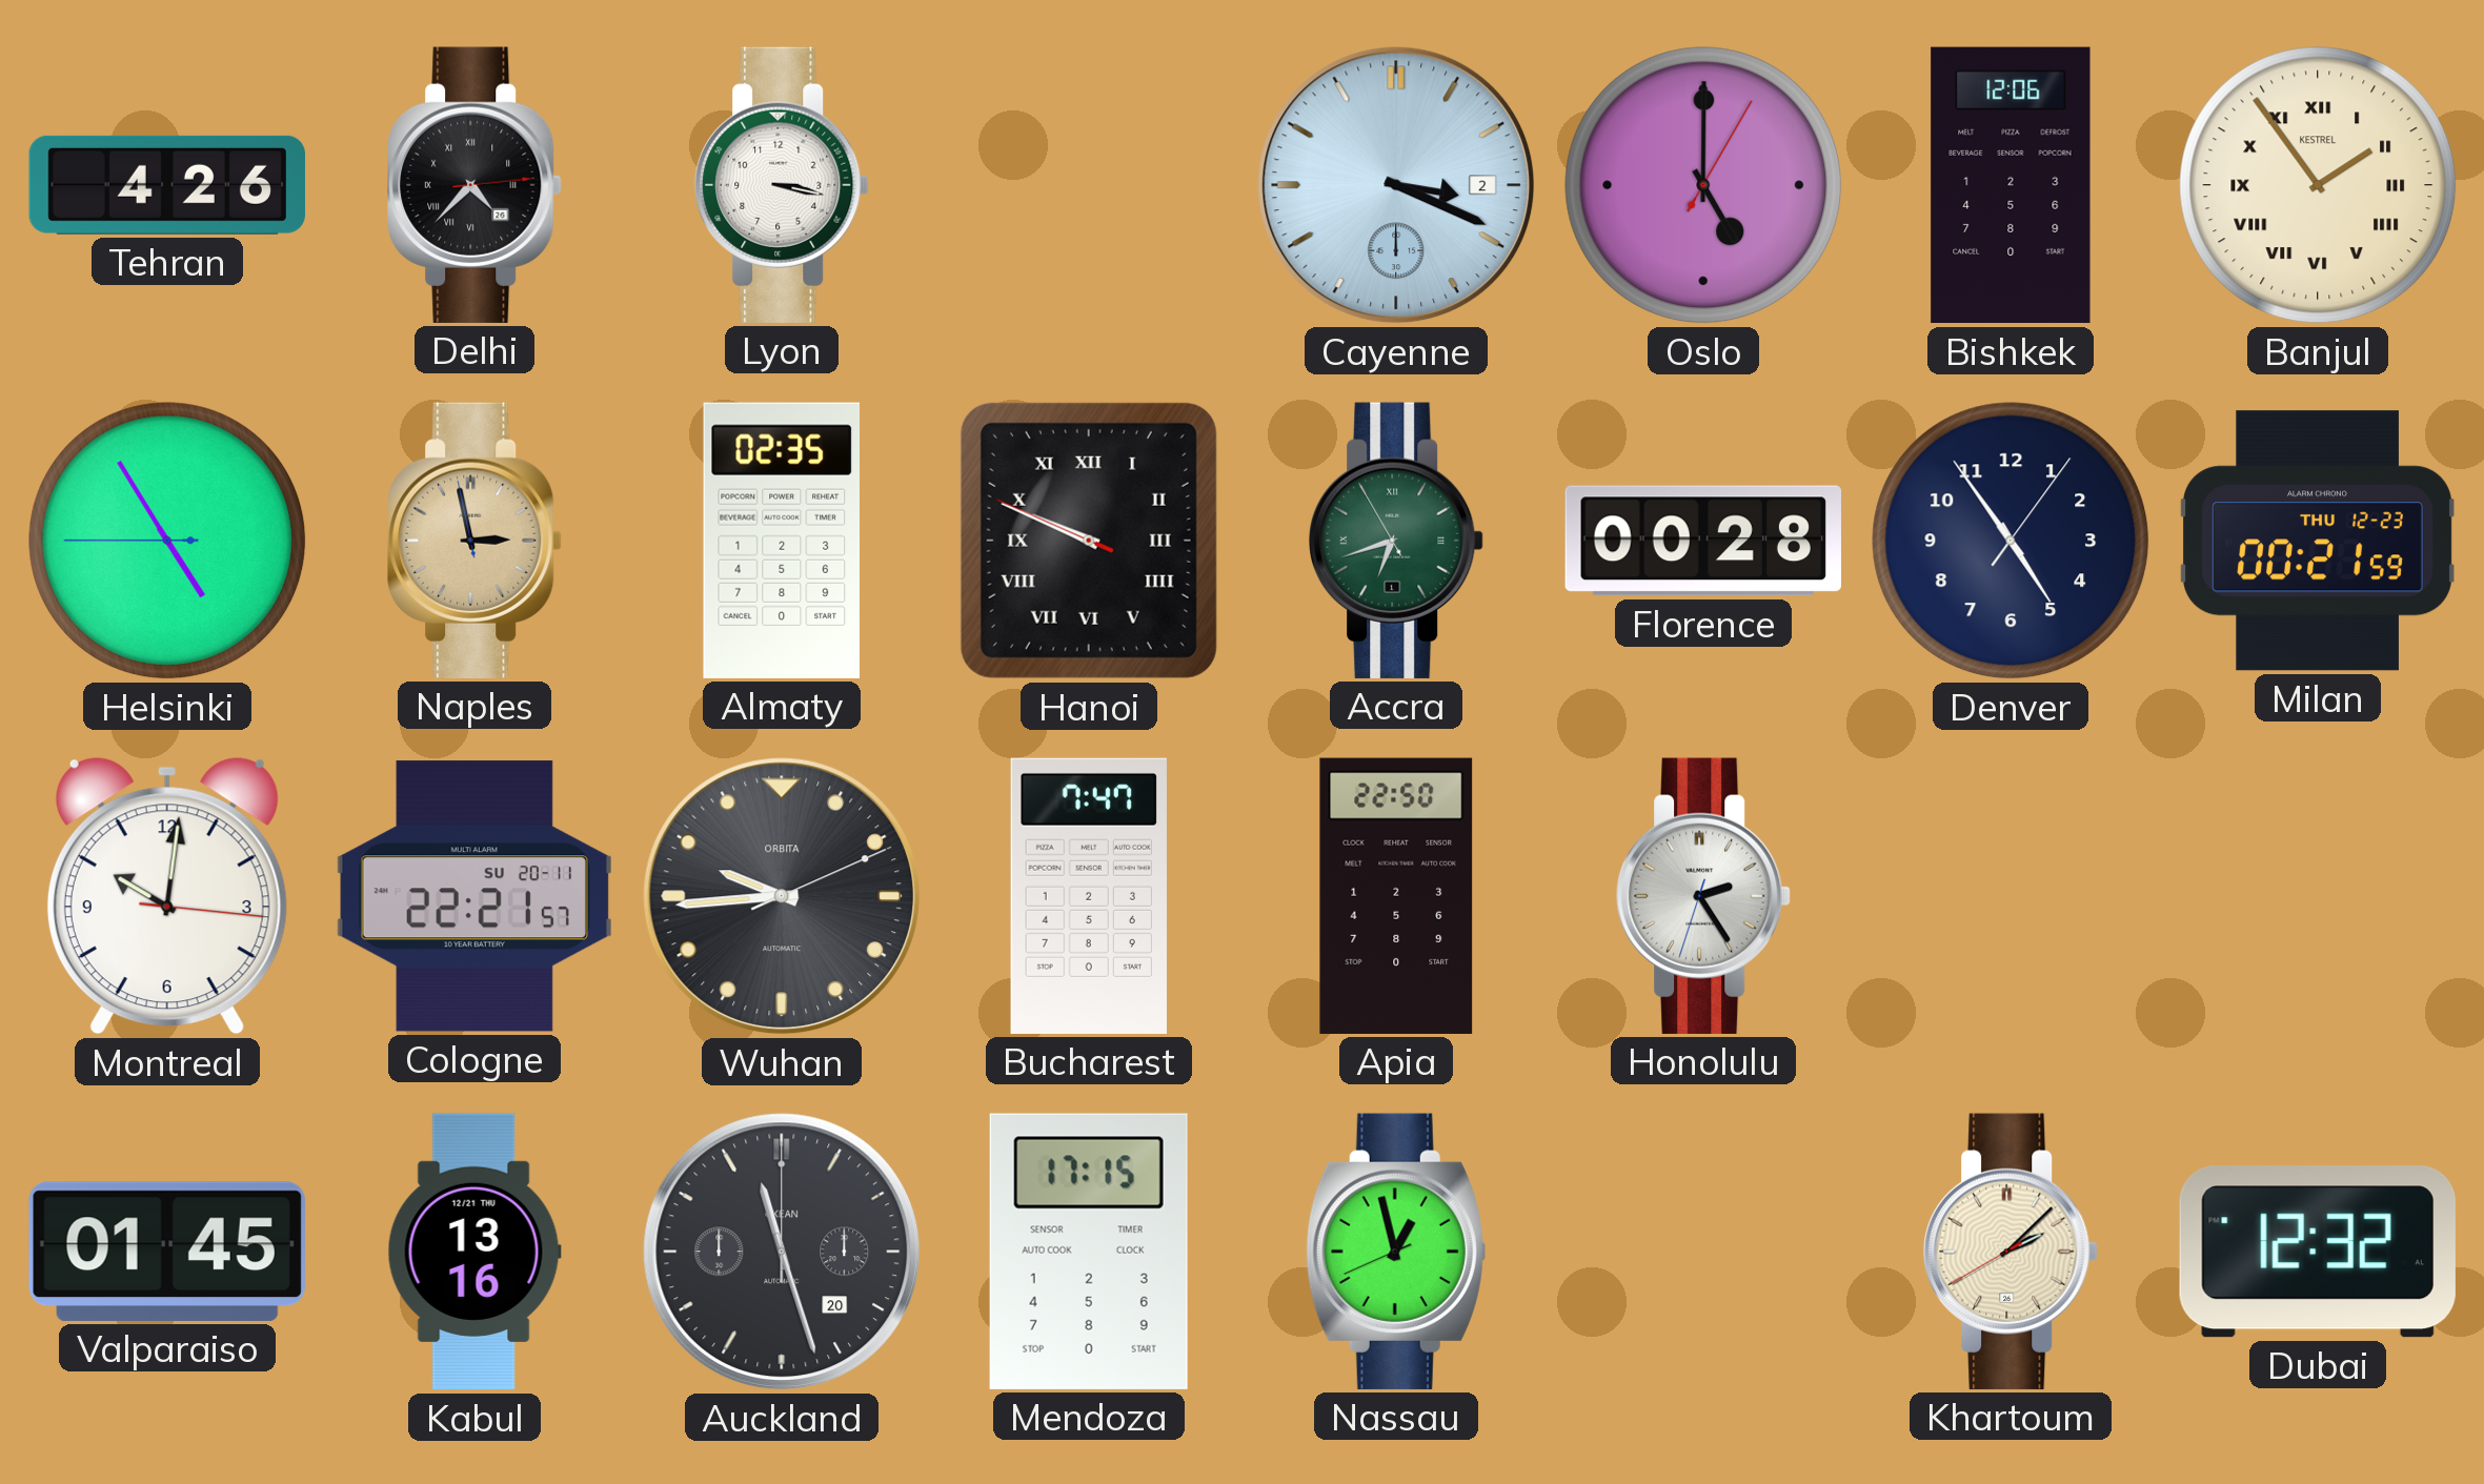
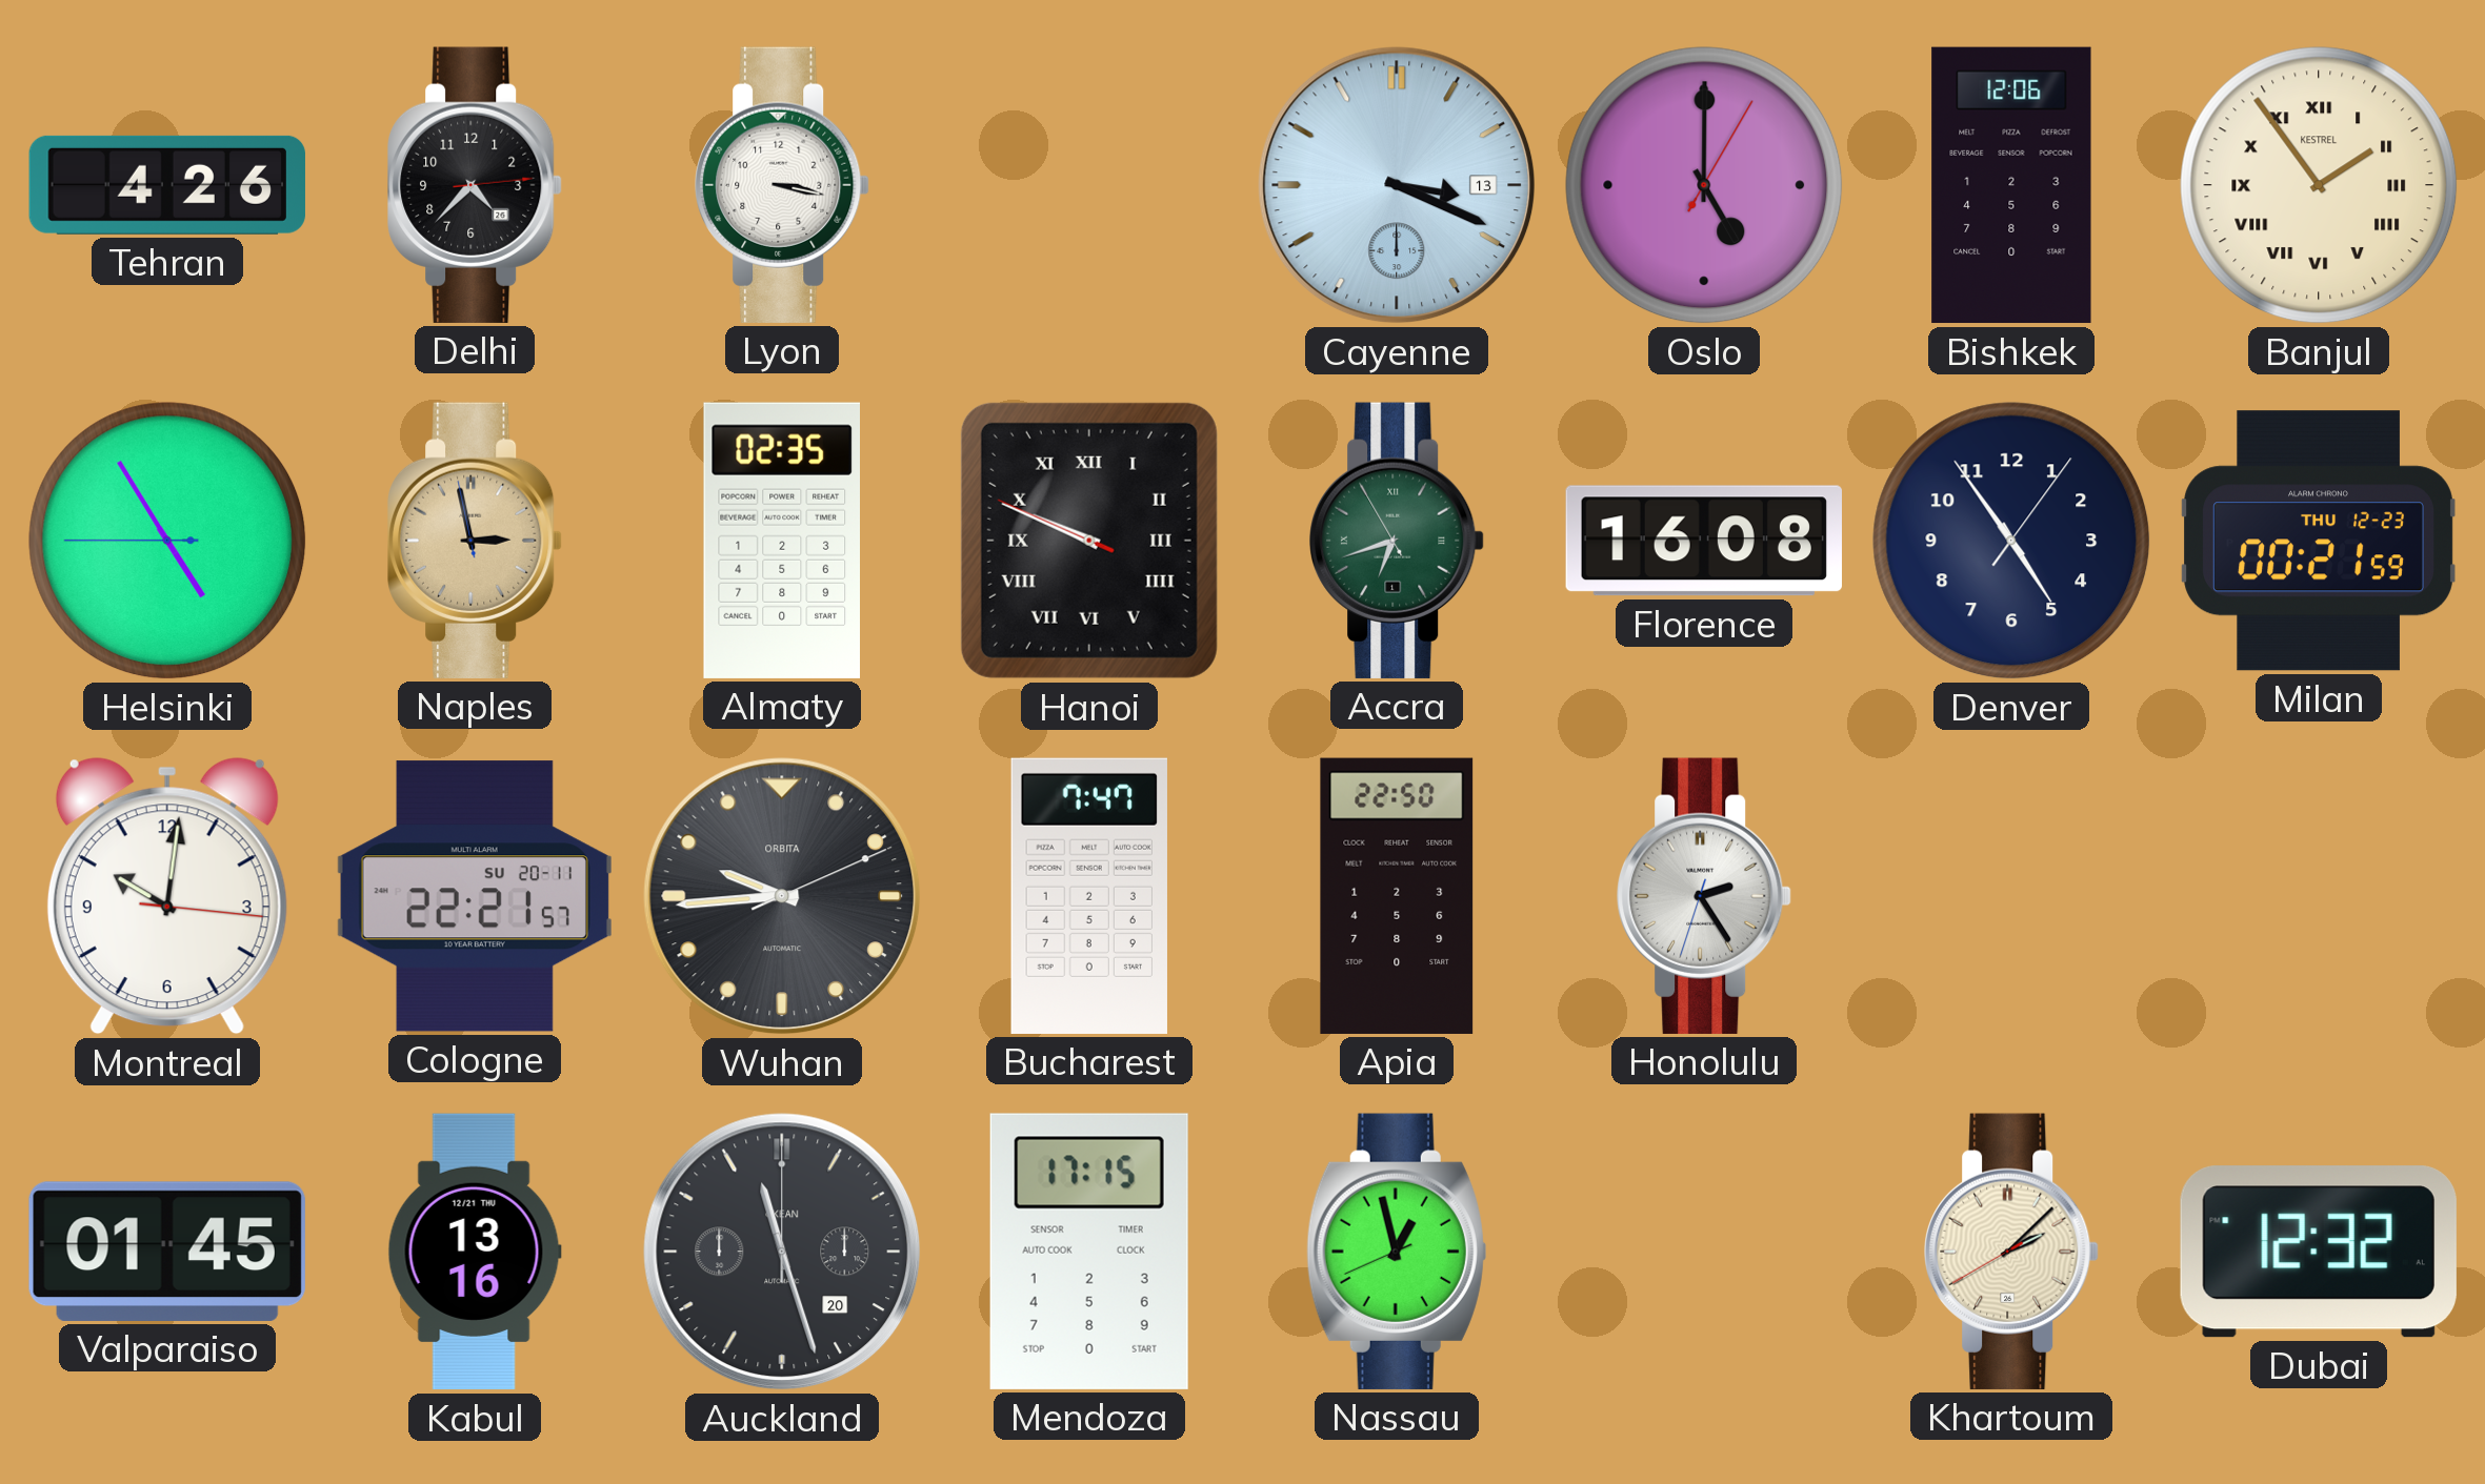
Delhi numerals: Roman -> Arabic (475, 185)
Cayenne date: 2 -> 13 (1397, 185)
Florence: 00:28 -> 16:08 (1704, 541)
